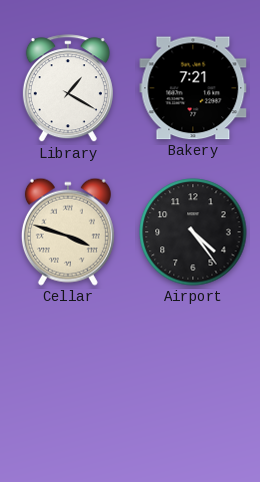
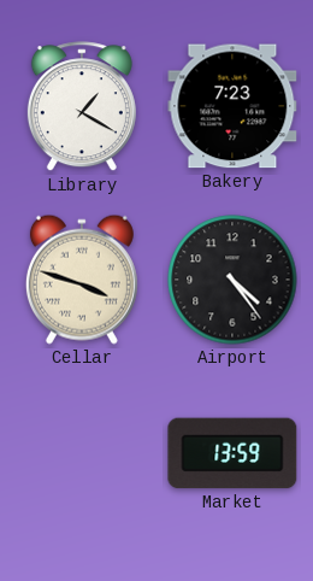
Bakery: 7:21 -> 7:23 (232, 106)
Market: none -> 13:59 (232, 453)
